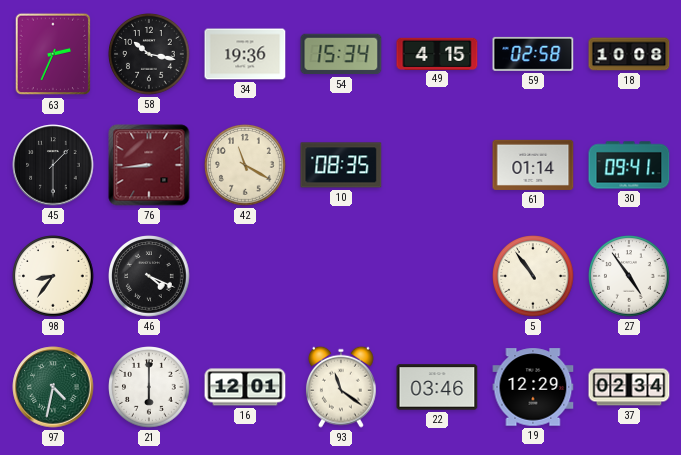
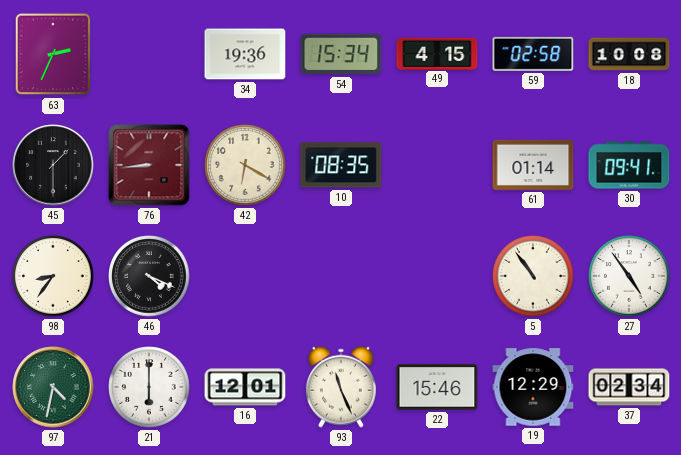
58: 10:17 -> none (149, 54)
42: 11:20 -> 6:20 (245, 165)
93: 11:21 -> 11:26 (341, 387)
22: 03:46 -> 15:46 (437, 387)
